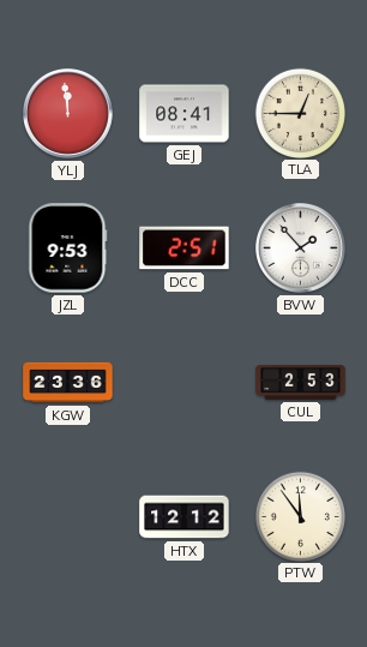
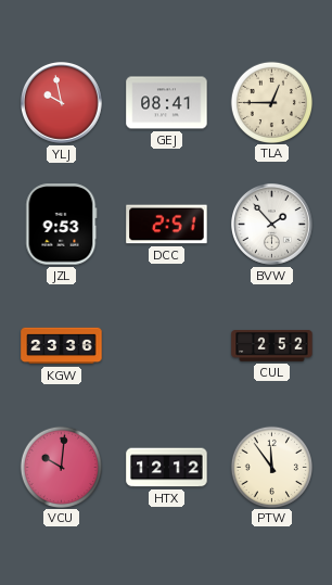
YLJ: 11:59 -> 9:58 (62, 103)
CUL: 2:53 -> 2:52 (272, 346)
VCU: none -> 10:01 (61, 467)
